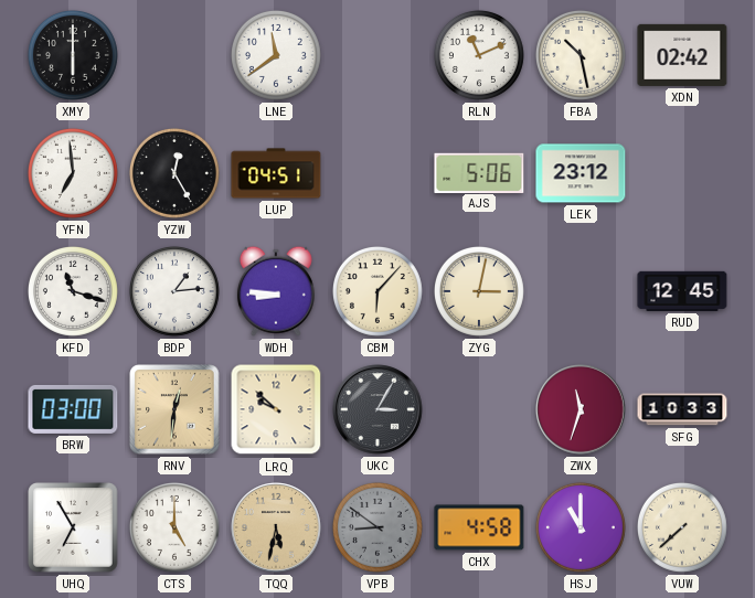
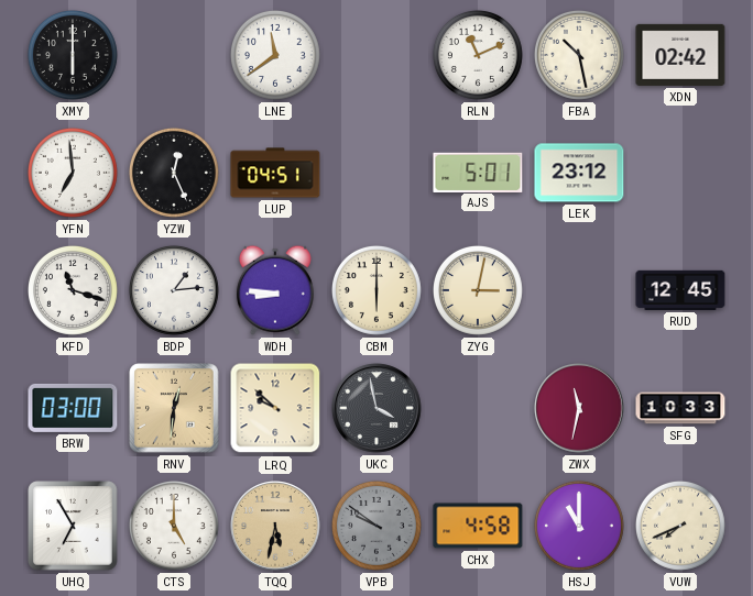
YZW: 12:25 -> 12:26 (174, 173)
AJS: 5:06 -> 5:01 (478, 172)
CBM: 6:07 -> 6:00 (376, 290)
UKC: 3:05 -> 3:58 (376, 408)
ZWX: 11:33 -> 11:32 (579, 408)
VPB: 8:51 -> 9:51 (376, 526)
VUW: 7:38 -> 7:41 (680, 526)
